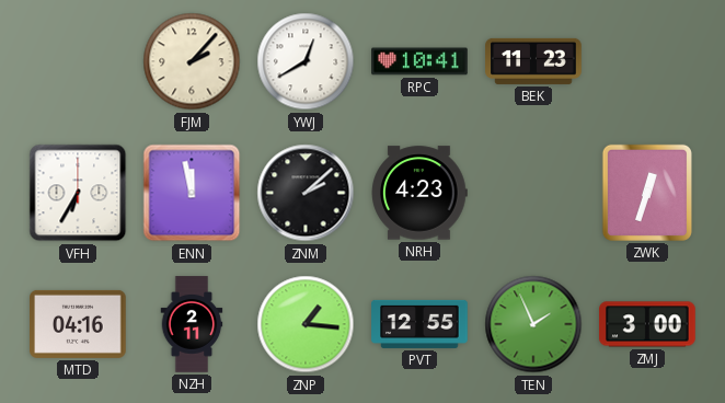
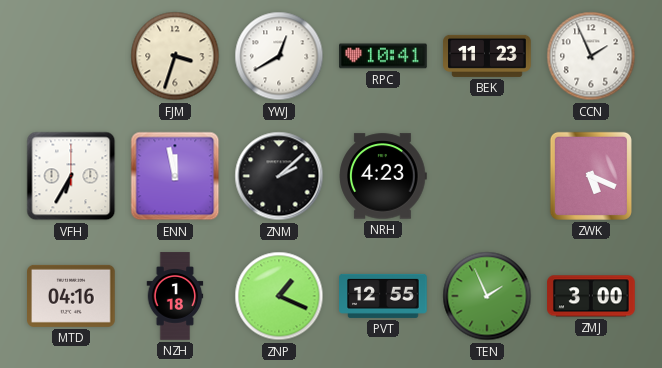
FJM: 2:07 -> 3:33 (175, 56)
CCN: none -> 1:56 (591, 56)
ZWK: 12:33 -> 5:19 (591, 176)
NZH: 2:11 -> 1:18 (175, 296)
ZNP: 1:16 -> 1:19 (279, 296)
